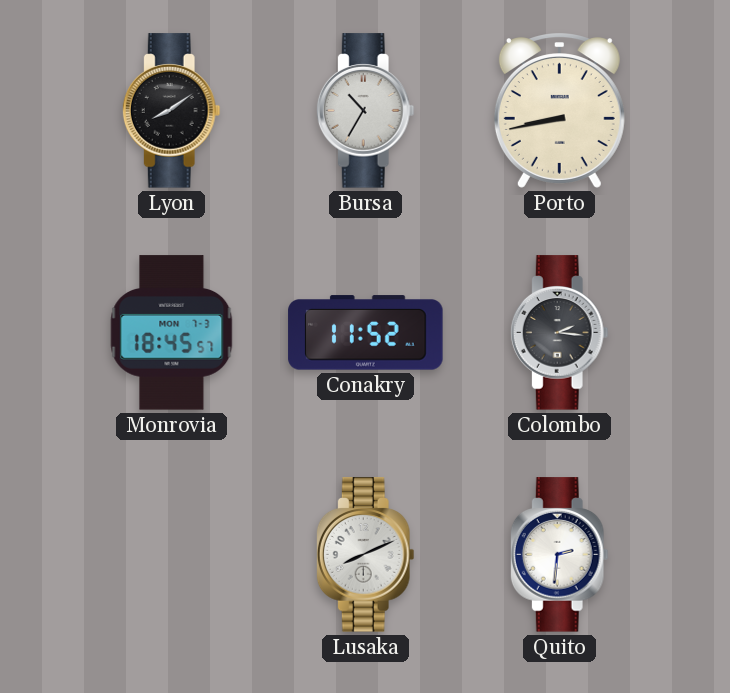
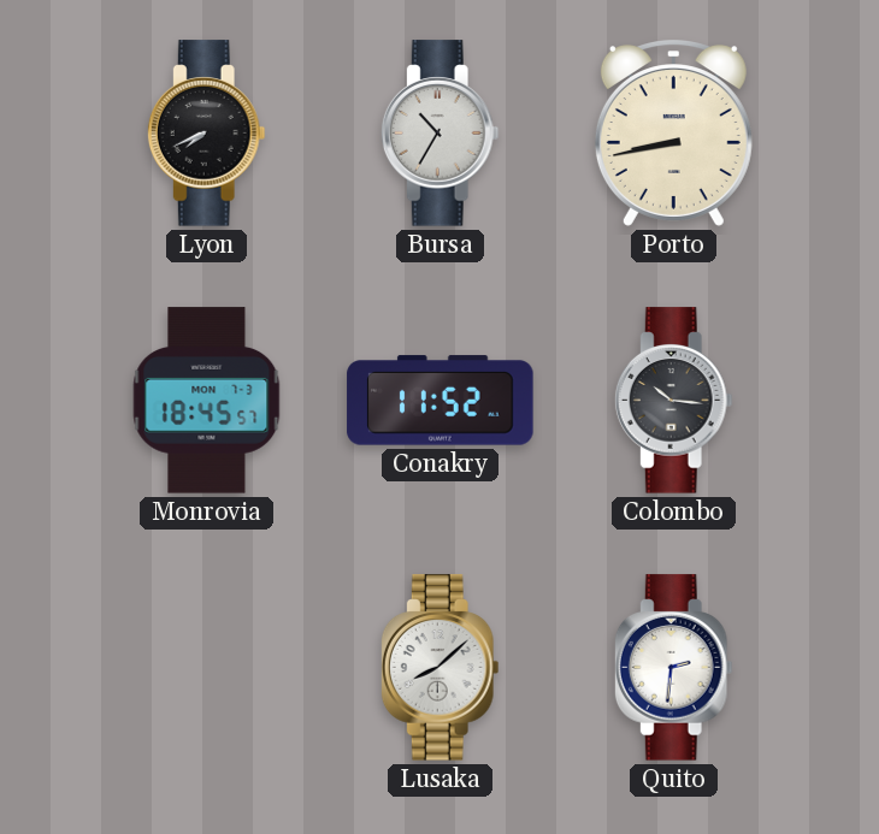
Lyon: 8:09 -> 7:41 (206, 134)
Colombo: 2:16 -> 10:16 (673, 401)
Lusaka: 8:11 -> 8:08 (440, 668)
